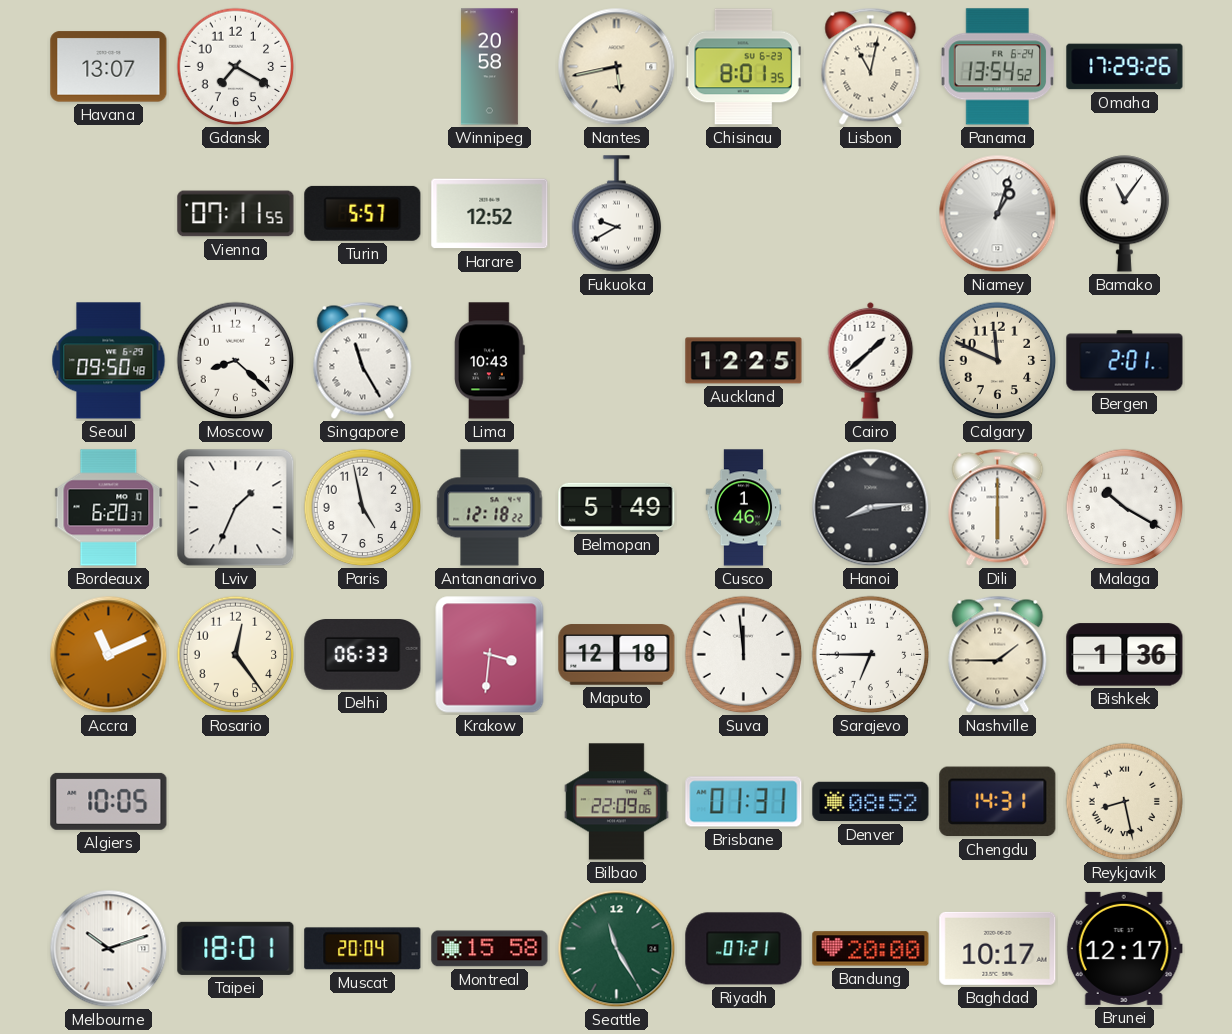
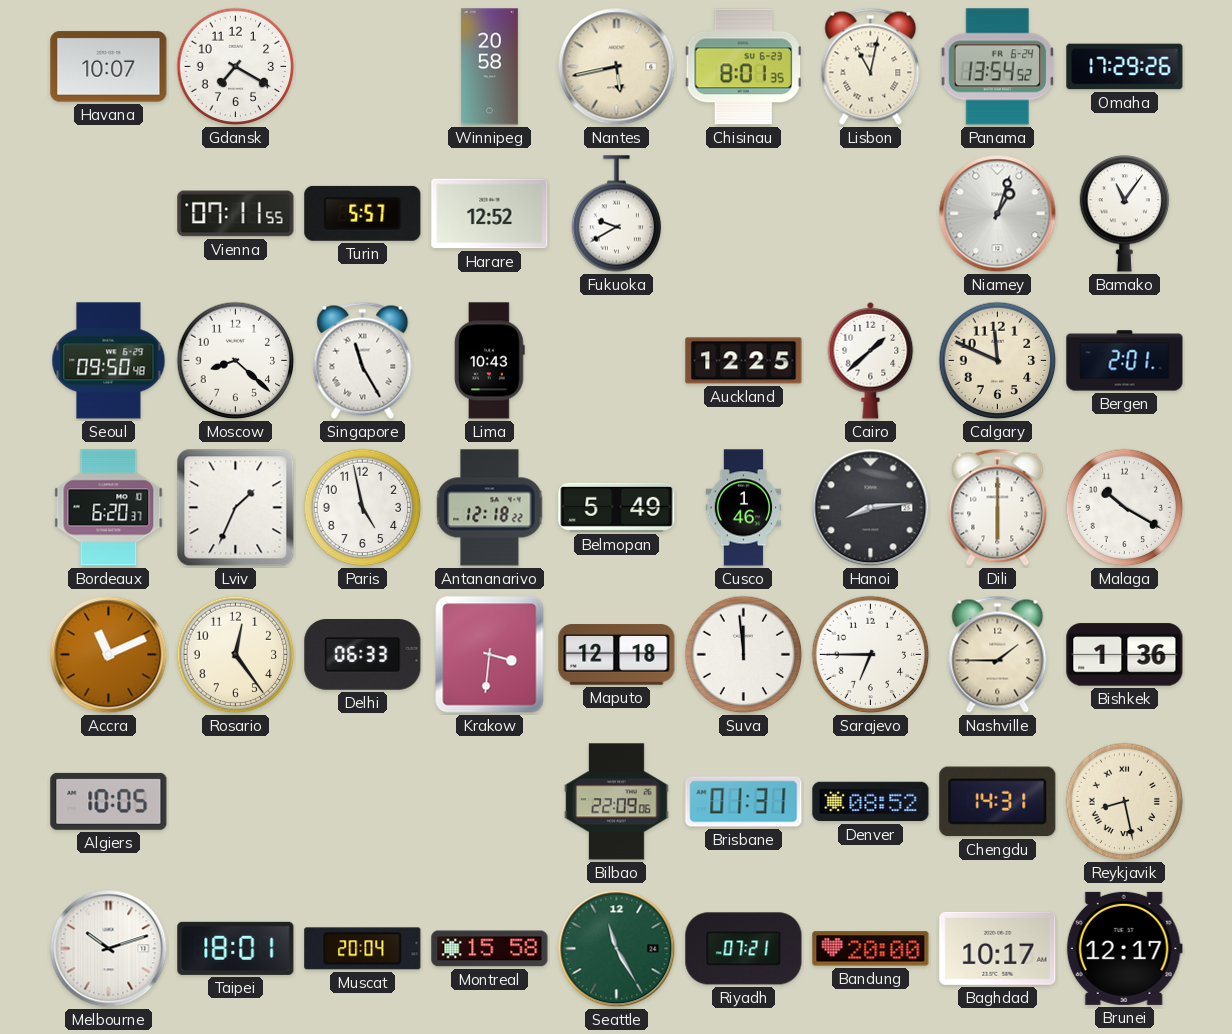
Havana: 13:07 -> 10:07 (109, 67)
